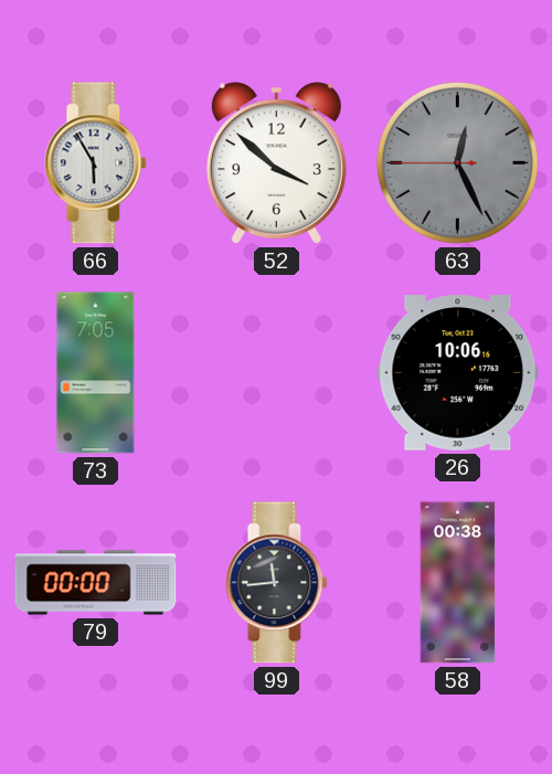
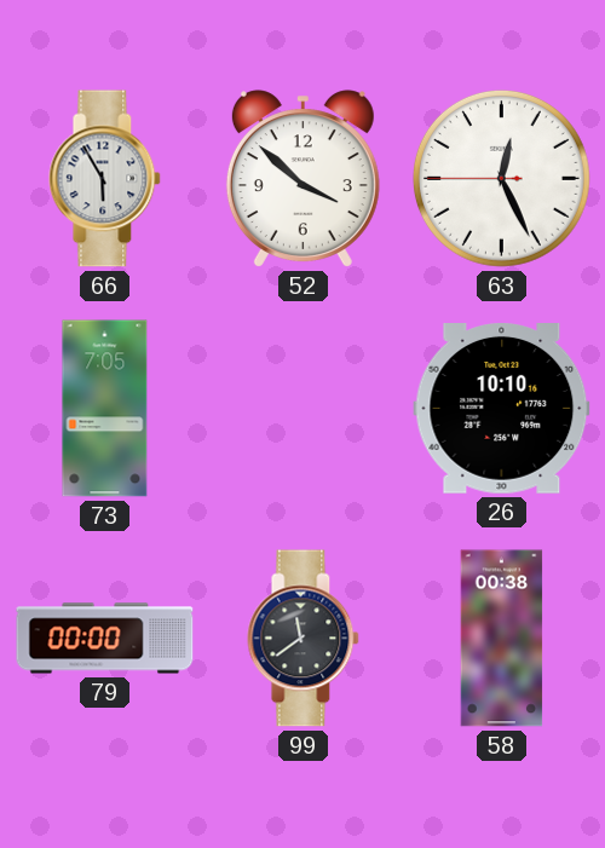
63 dial: grey -> white (501, 178)
26: 10:06 -> 10:10 (502, 409)
99: 11:44 -> 11:39 (304, 639)
